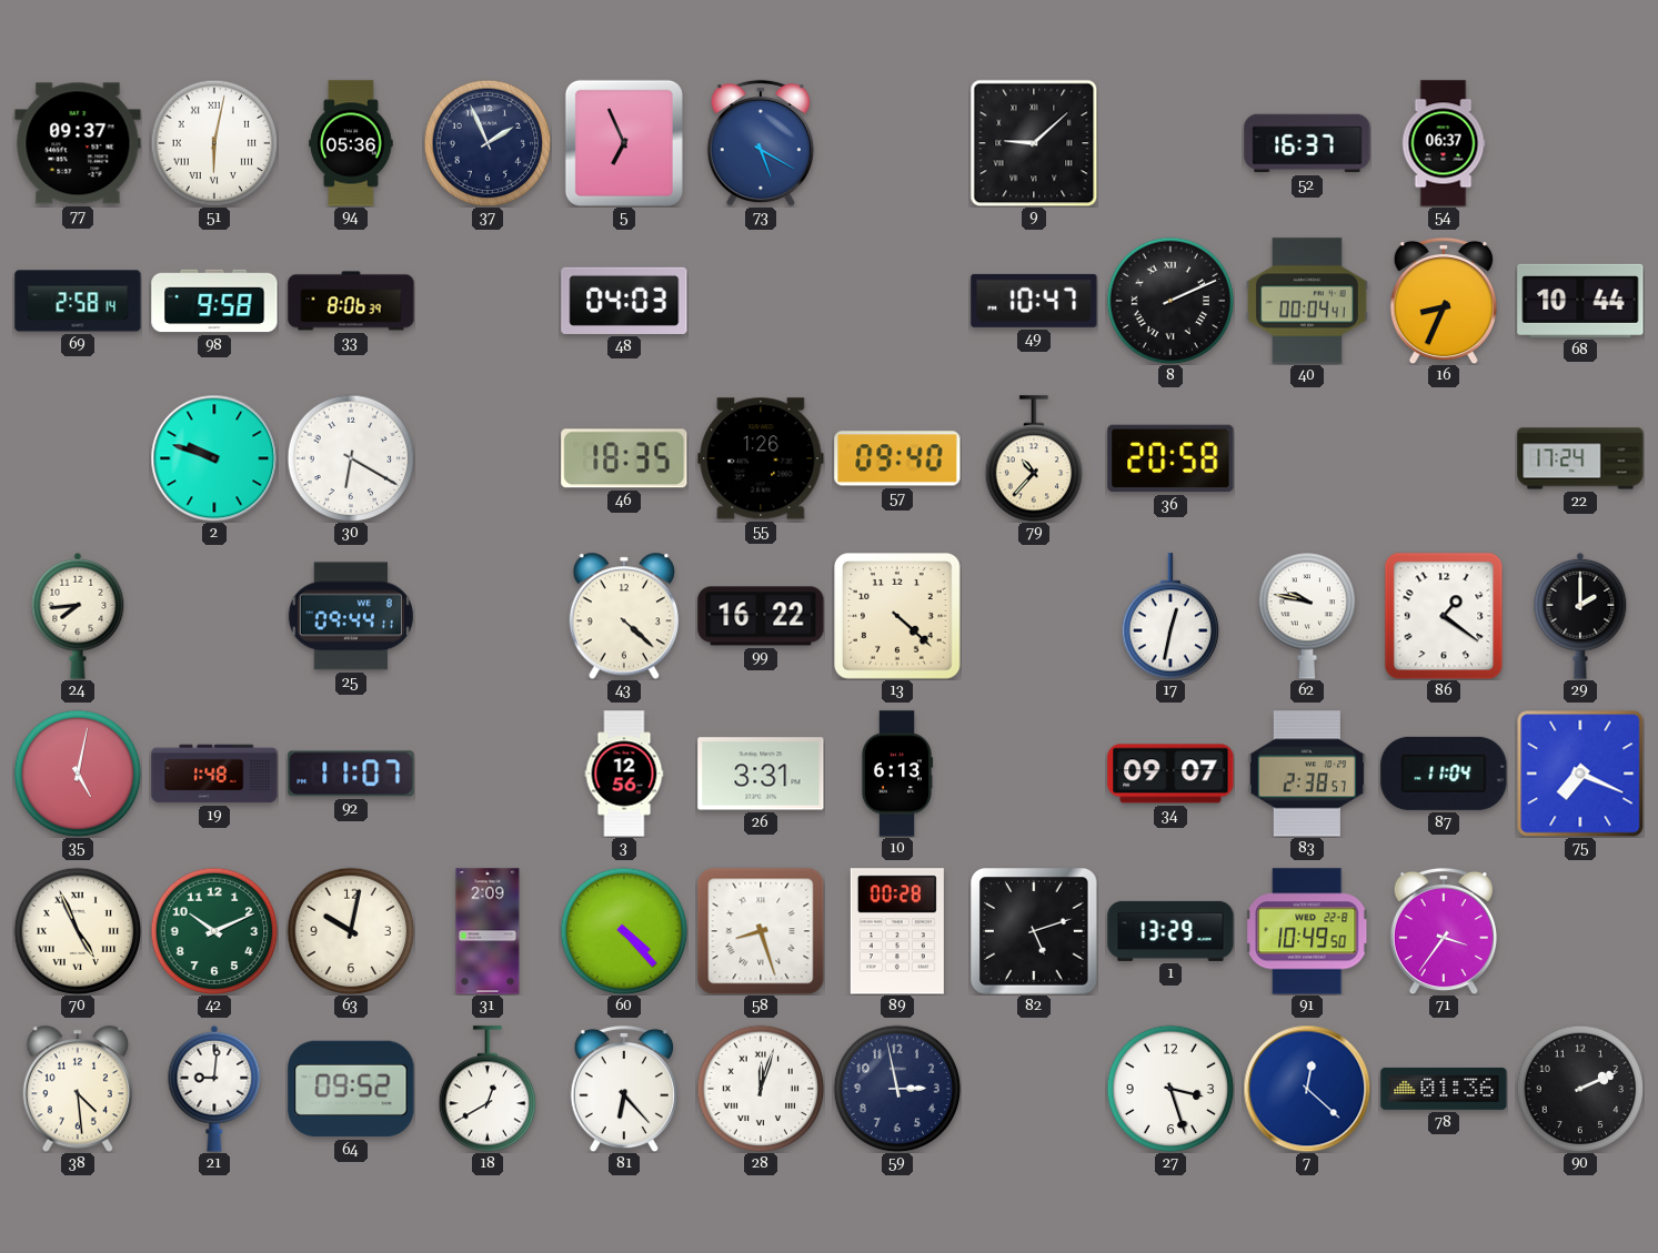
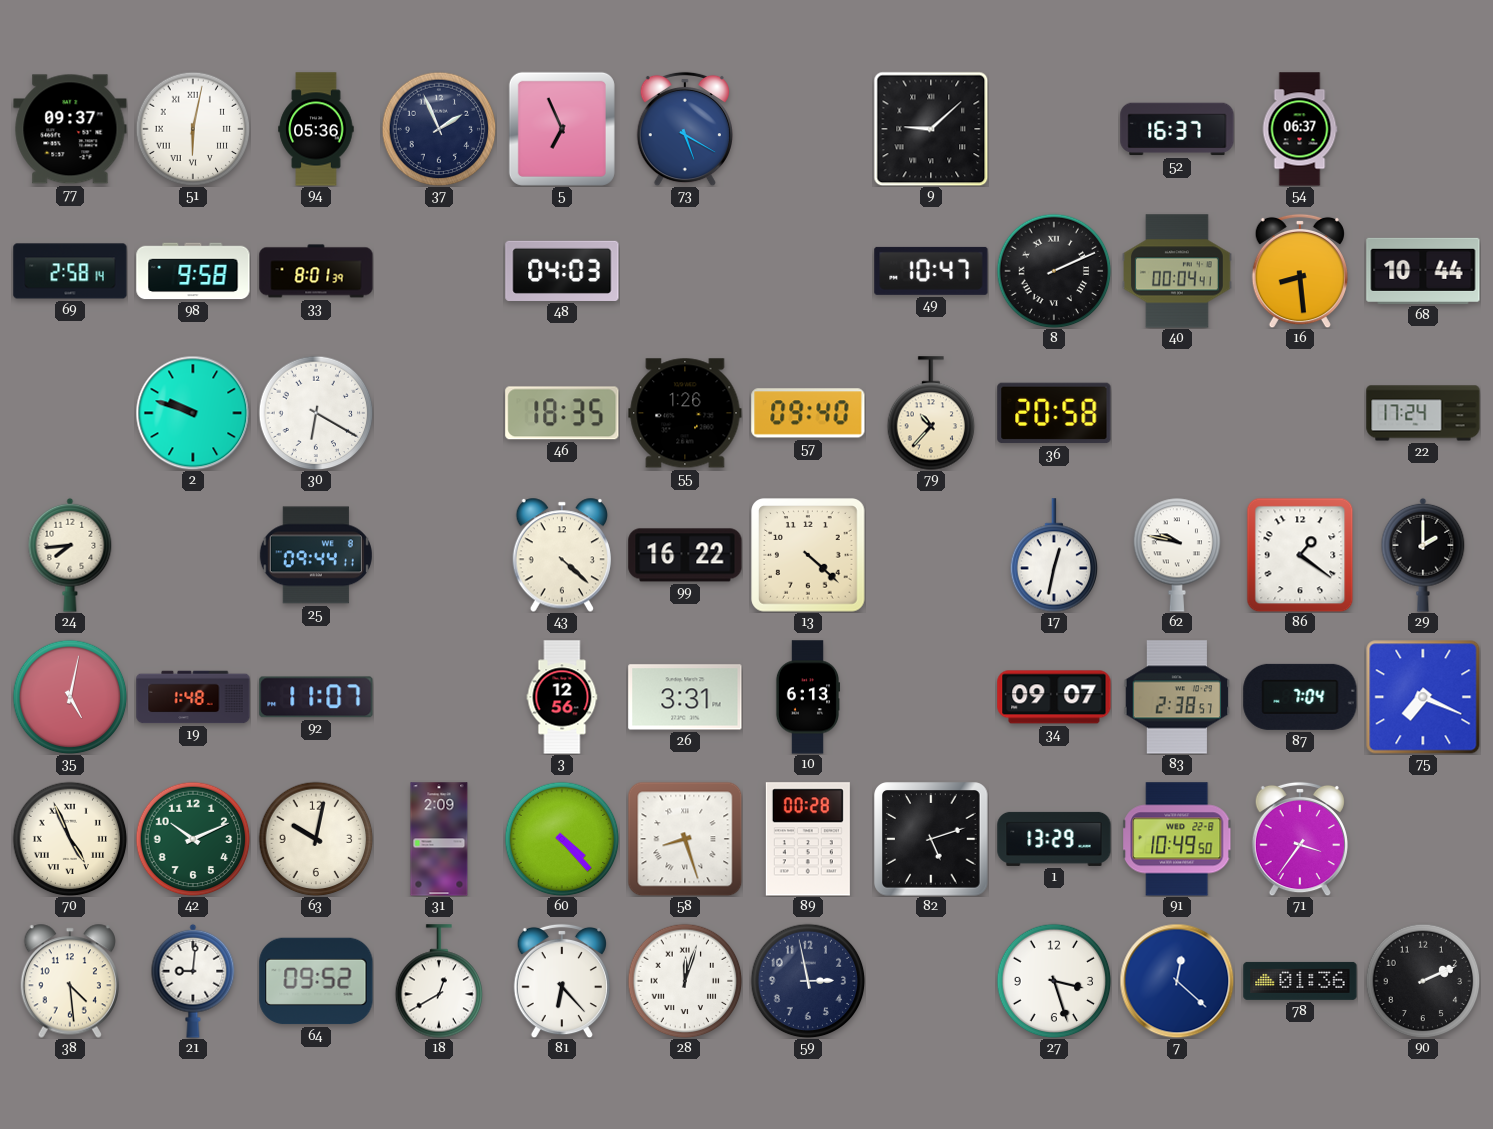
33: 8:06 -> 8:01 (316, 271)
16: 8:34 -> 8:29 (1300, 271)
87: 11:04 -> 7:04 (1300, 697)
